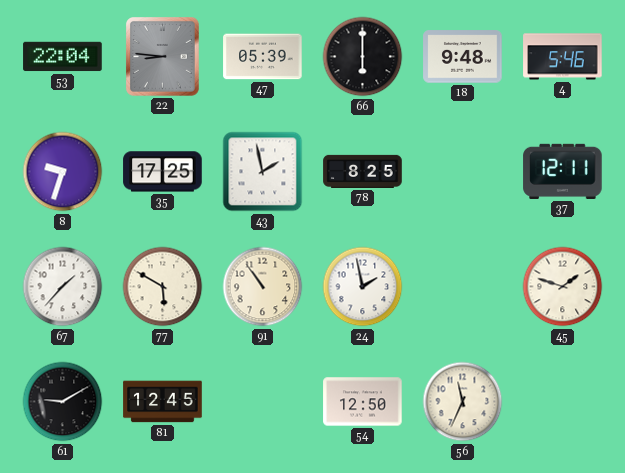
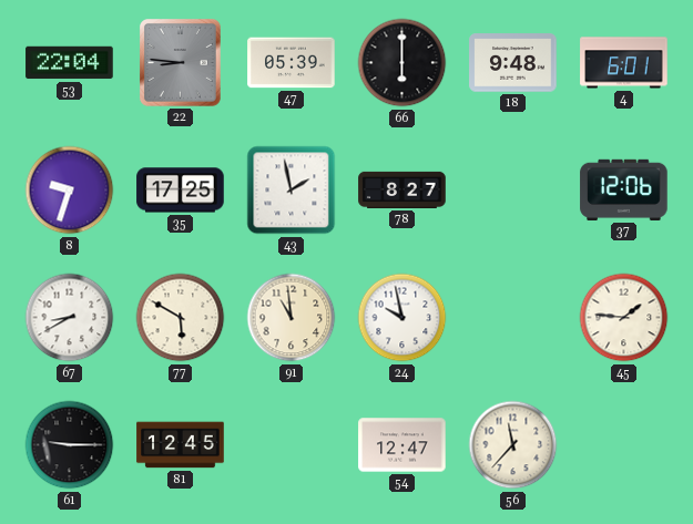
4: 5:46 -> 6:01 (624, 63)
78: 8:25 -> 8:27 (402, 189)
37: 12:11 -> 12:06 (624, 189)
67: 1:37 -> 8:40 (70, 318)
91: 10:54 -> 10:59 (292, 318)
24: 1:58 -> 9:58 (402, 318)
45: 1:48 -> 1:46 (624, 318)
61: 9:10 -> 9:15 (70, 445)
54: 12:50 -> 12:47 (402, 445)
56: 11:34 -> 11:37 (513, 445)
